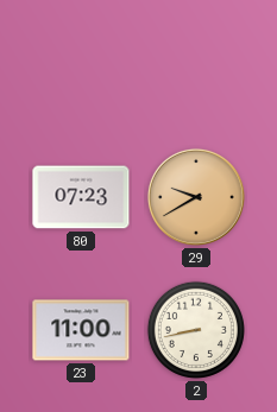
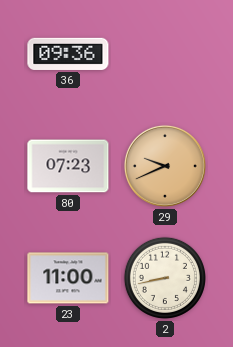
36: none -> 09:36 (68, 54)
29: 9:40 -> 9:41 (165, 166)
